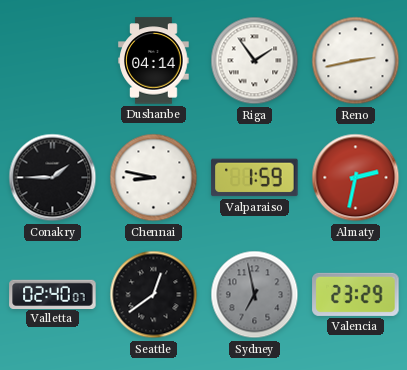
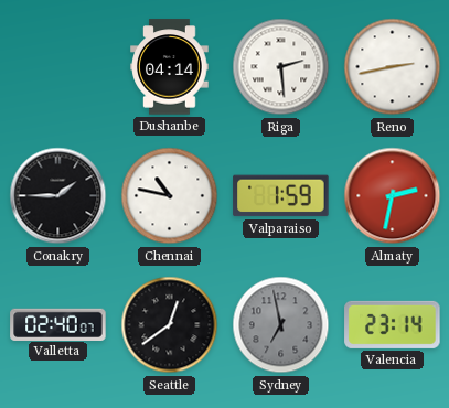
Riga: 1:54 -> 2:29 (281, 67)
Chennai: 8:47 -> 10:47 (170, 196)
Valencia: 23:29 -> 23:14 (393, 324)
